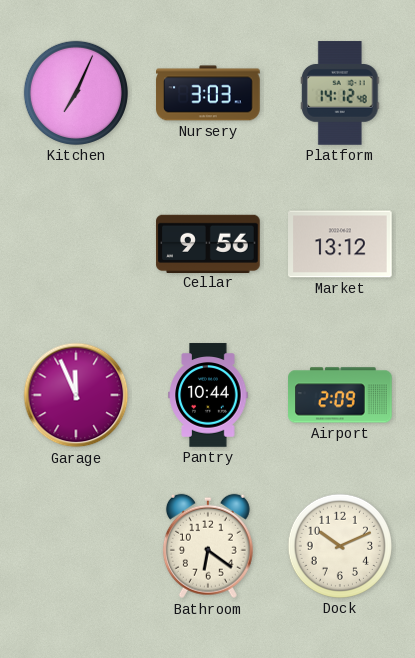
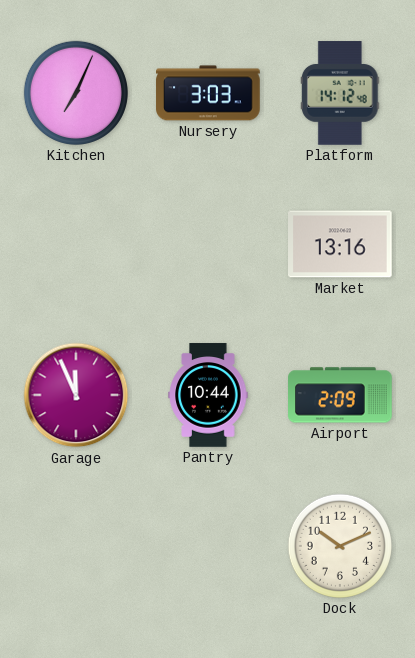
Cellar: 9:56 -> none (208, 243)
Market: 13:12 -> 13:16 (341, 244)
Bathroom: 6:21 -> none (208, 546)
